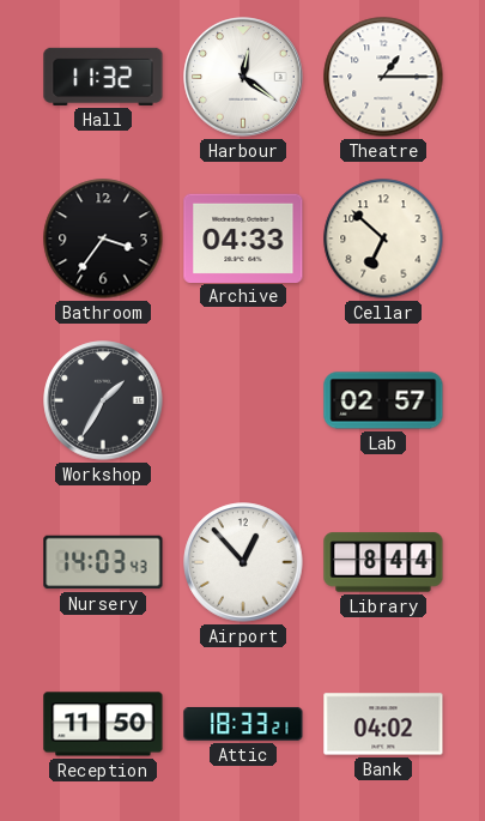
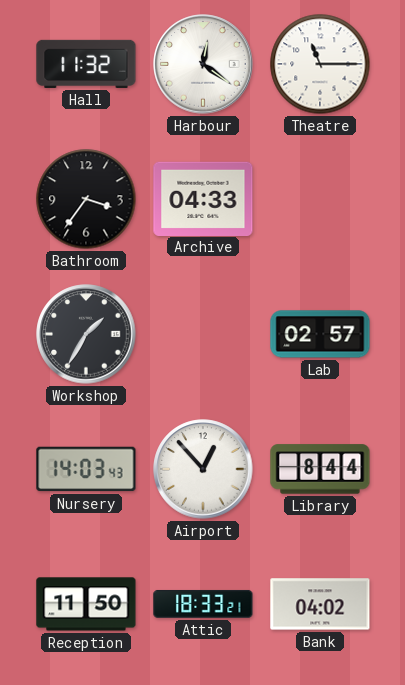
Theatre: 1:15 -> 11:15 (320, 64)
Cellar: 6:52 -> none (383, 239)
